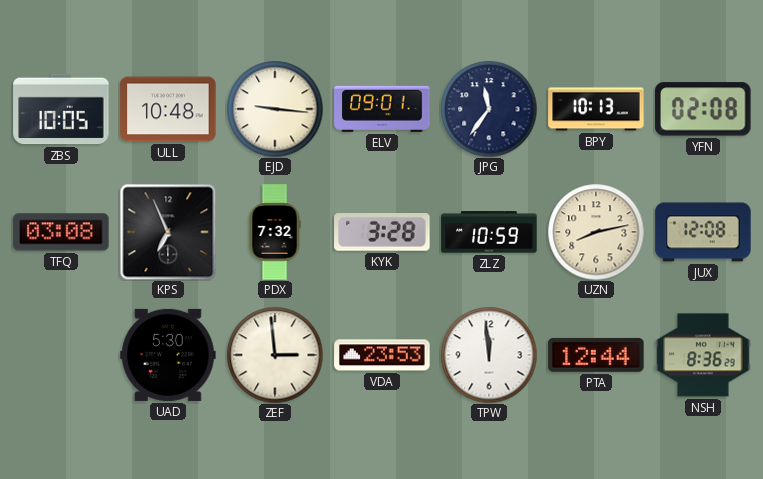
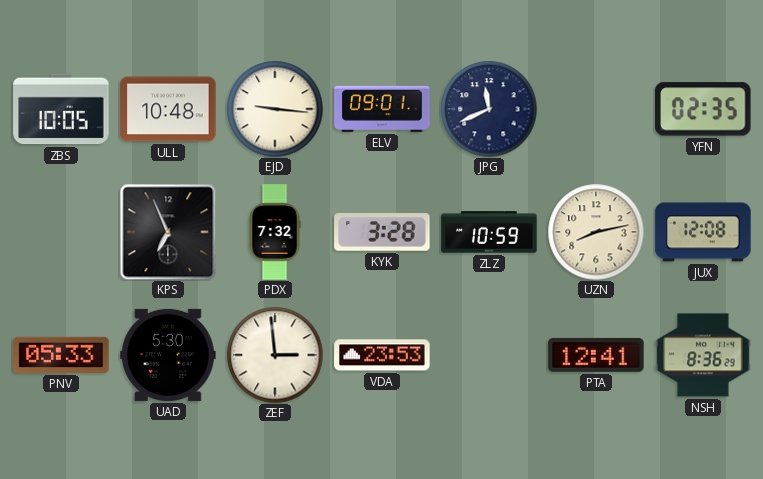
JPG: 11:36 -> 11:41 (489, 109)
BPY: 10:13 -> none (596, 109)
YFN: 02:08 -> 02:35 (703, 109)
TFQ: 03:08 -> none (61, 232)
PNV: none -> 05:33 (61, 355)
TPW: 11:59 -> none (489, 355)
PTA: 12:44 -> 12:41 (596, 355)
